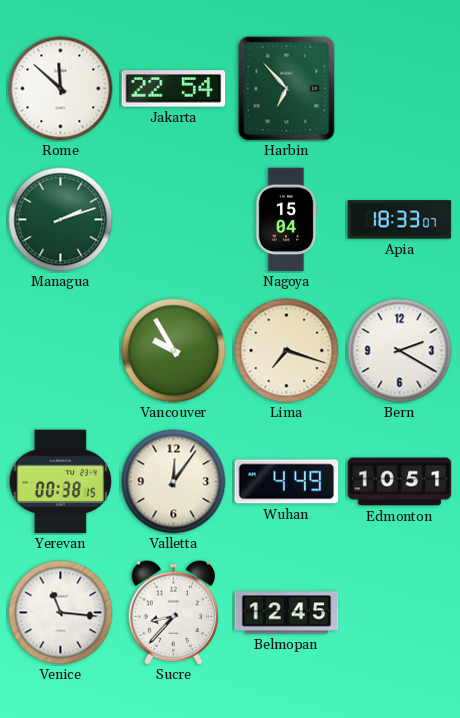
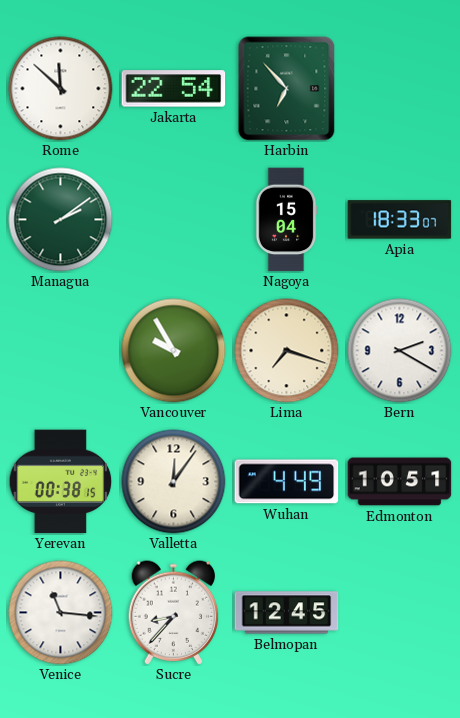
Managua: 2:12 -> 2:09 (61, 220)
